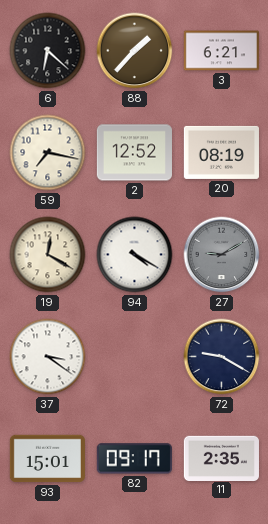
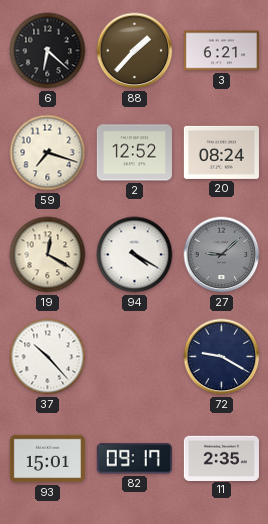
59: 7:17 -> 7:18 (48, 153)
20: 08:19 -> 08:24 (221, 152)
27: 9:10 -> 9:08 (222, 255)
37: 3:21 -> 10:23 (48, 357)
